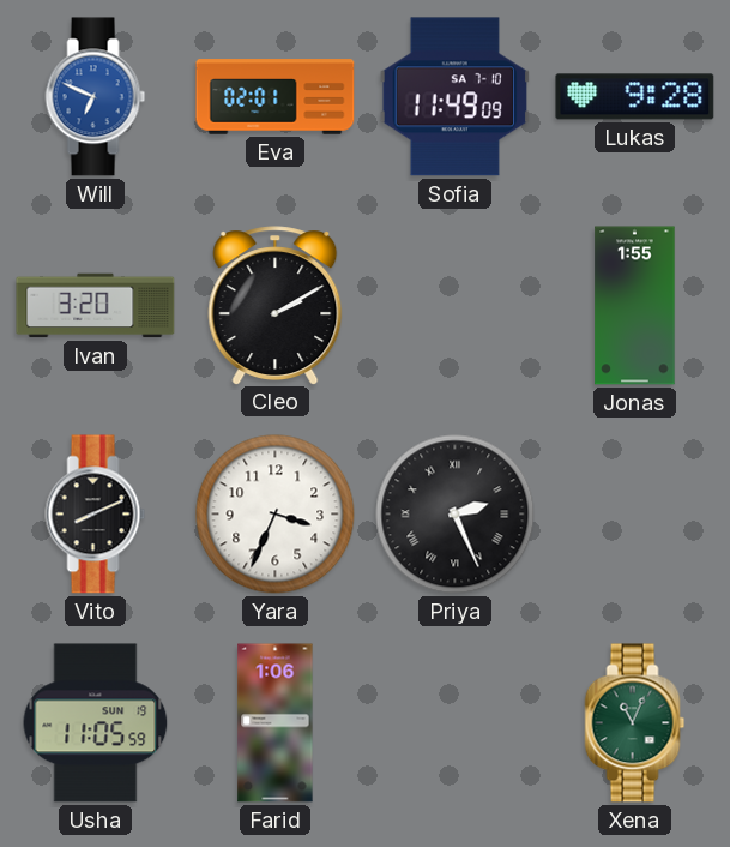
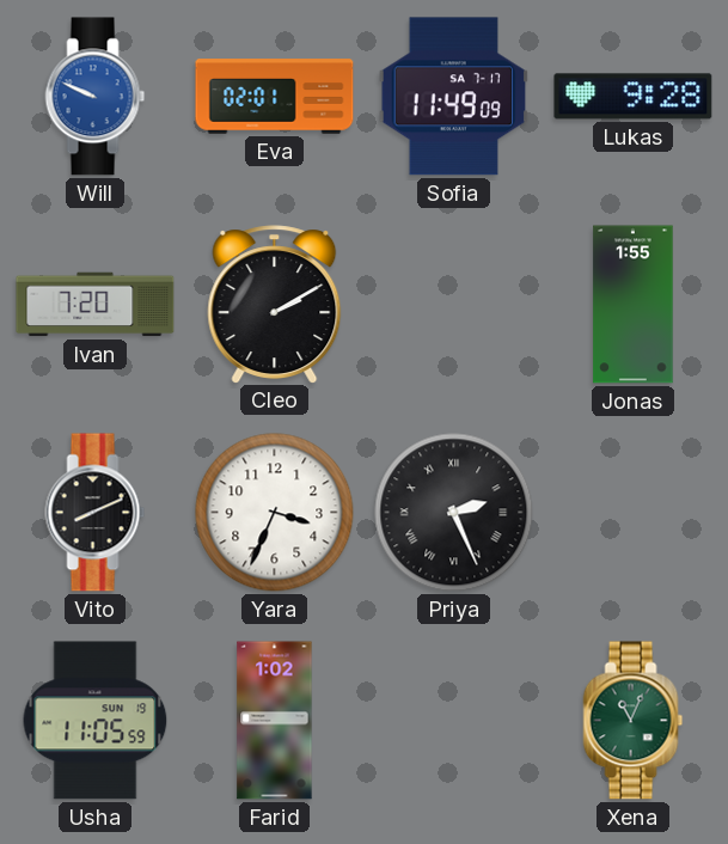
Will: 6:49 -> 9:49 (96, 97)
Sofia date: SA 7-10 -> SA 7-17 (453, 97)
Ivan: 3:20 -> 7:20 (96, 305)
Farid: 1:06 -> 1:02 (275, 721)
